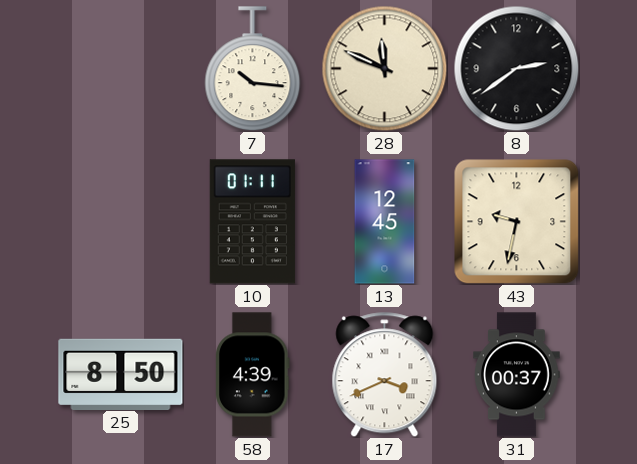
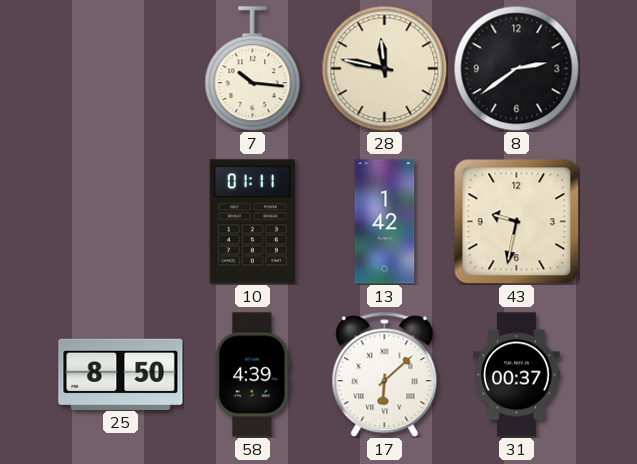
28: 11:49 -> 11:47 (384, 68)
13: 12:45 -> 1:42 (385, 222)
17: 3:41 -> 6:08 (385, 375)
